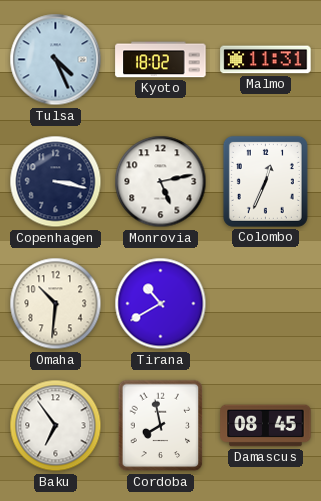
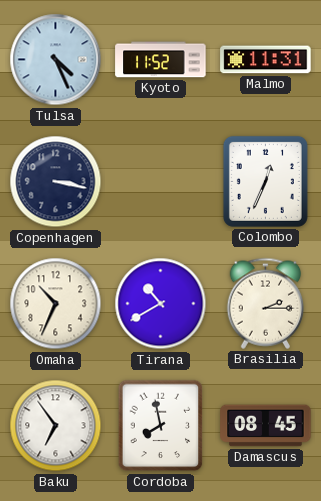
Kyoto: 18:02 -> 11:52 (161, 60)
Monrovia: 5:13 -> none (161, 182)
Omaha: 10:31 -> 10:34 (56, 304)
Brasilia: none -> 2:15 (265, 303)
